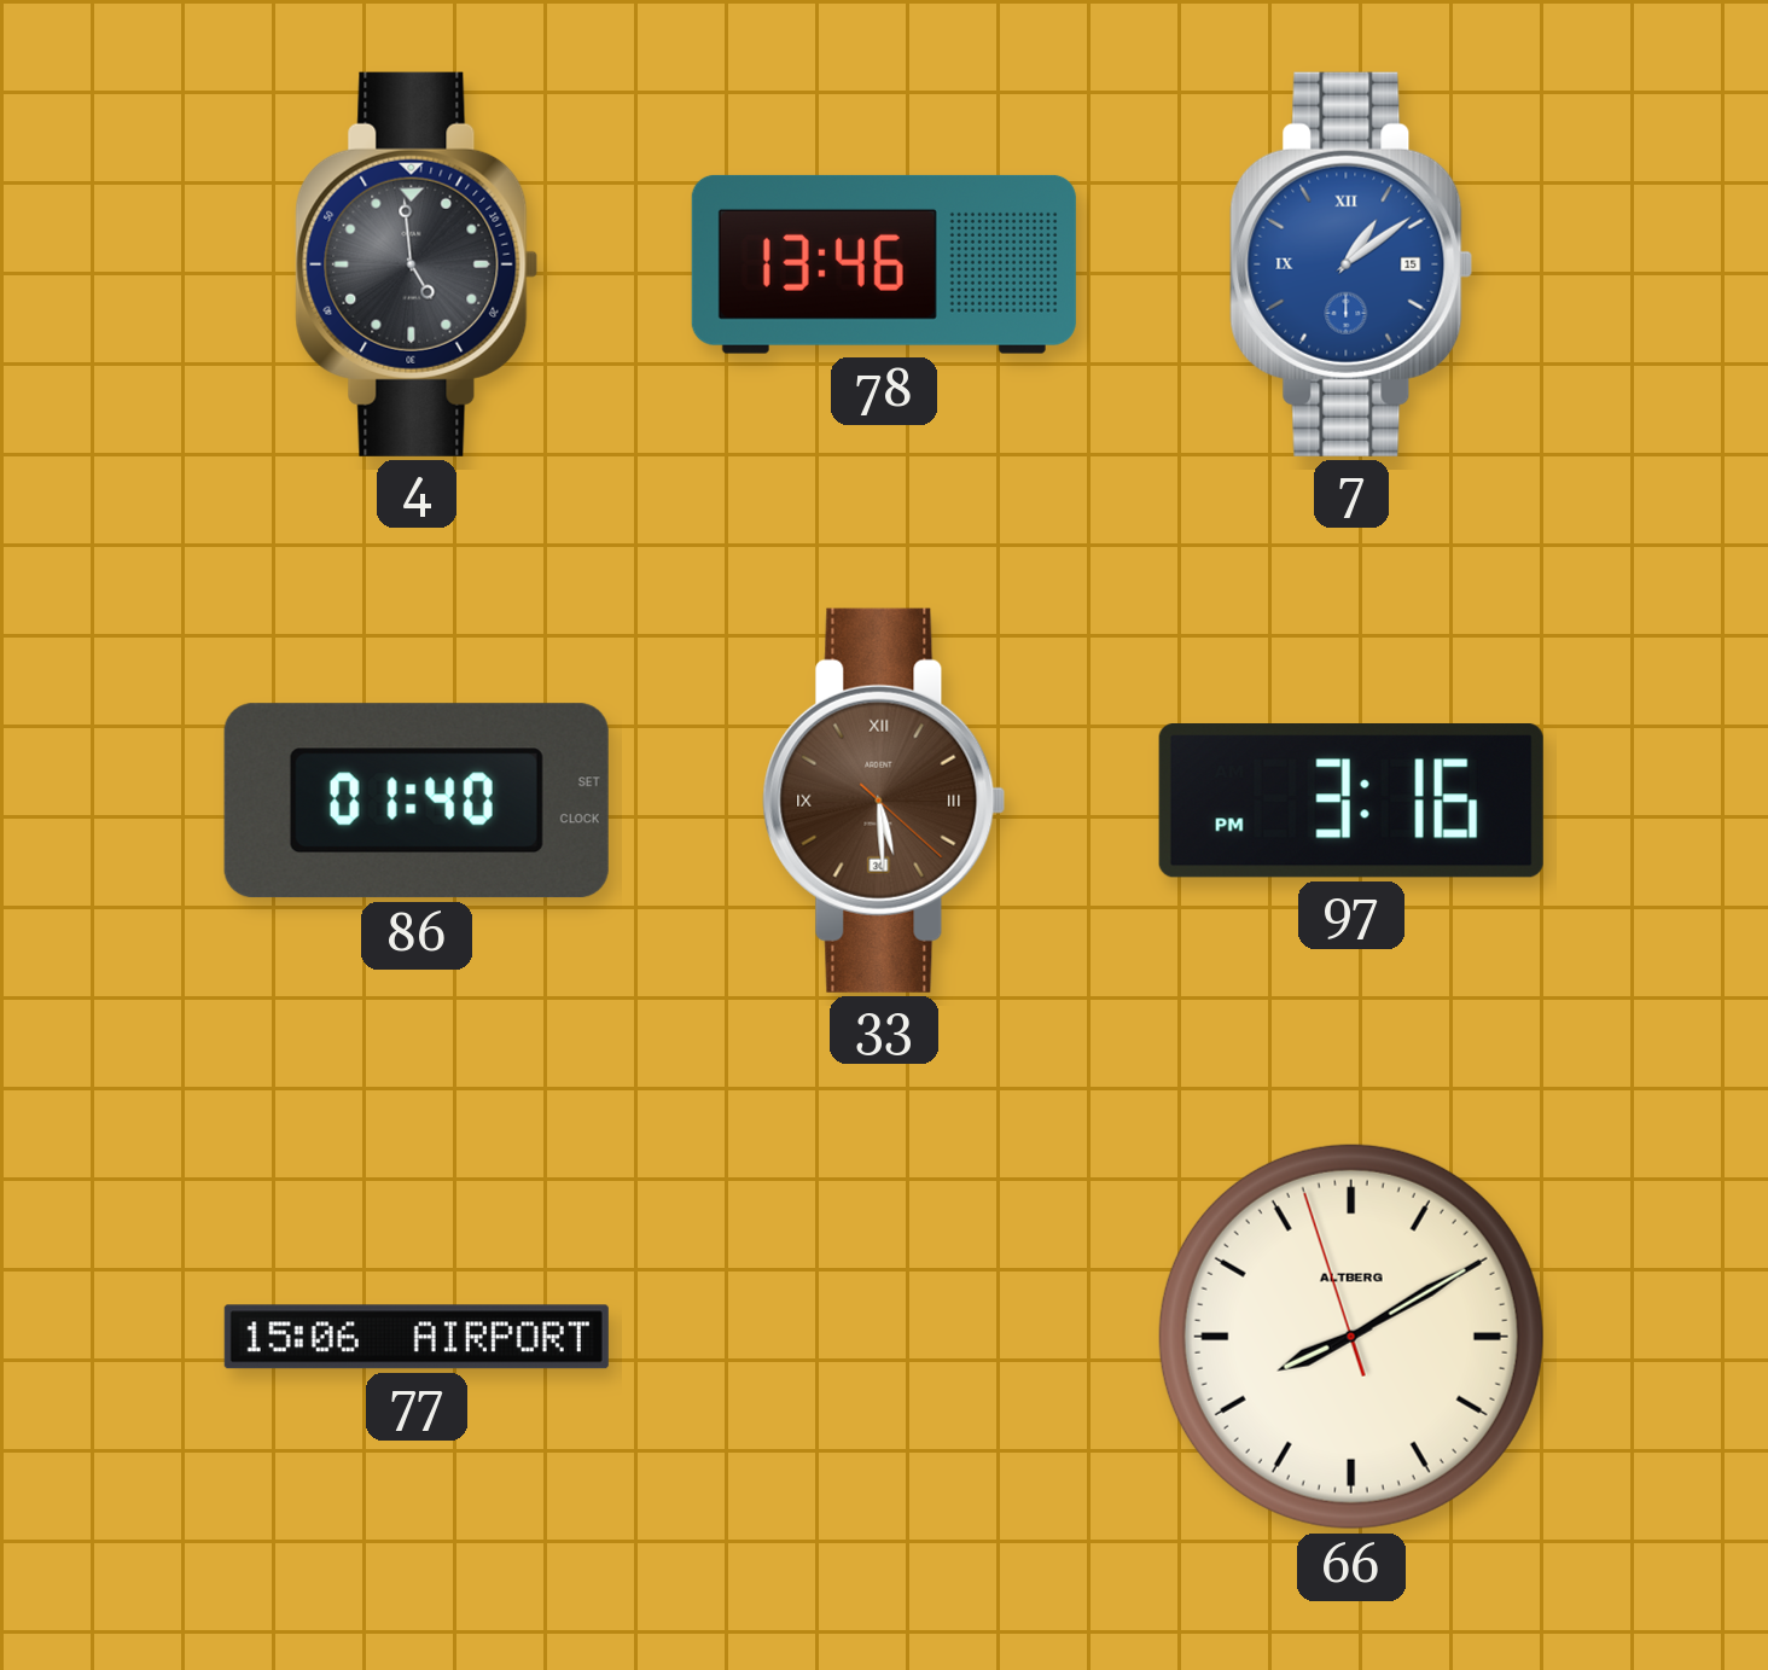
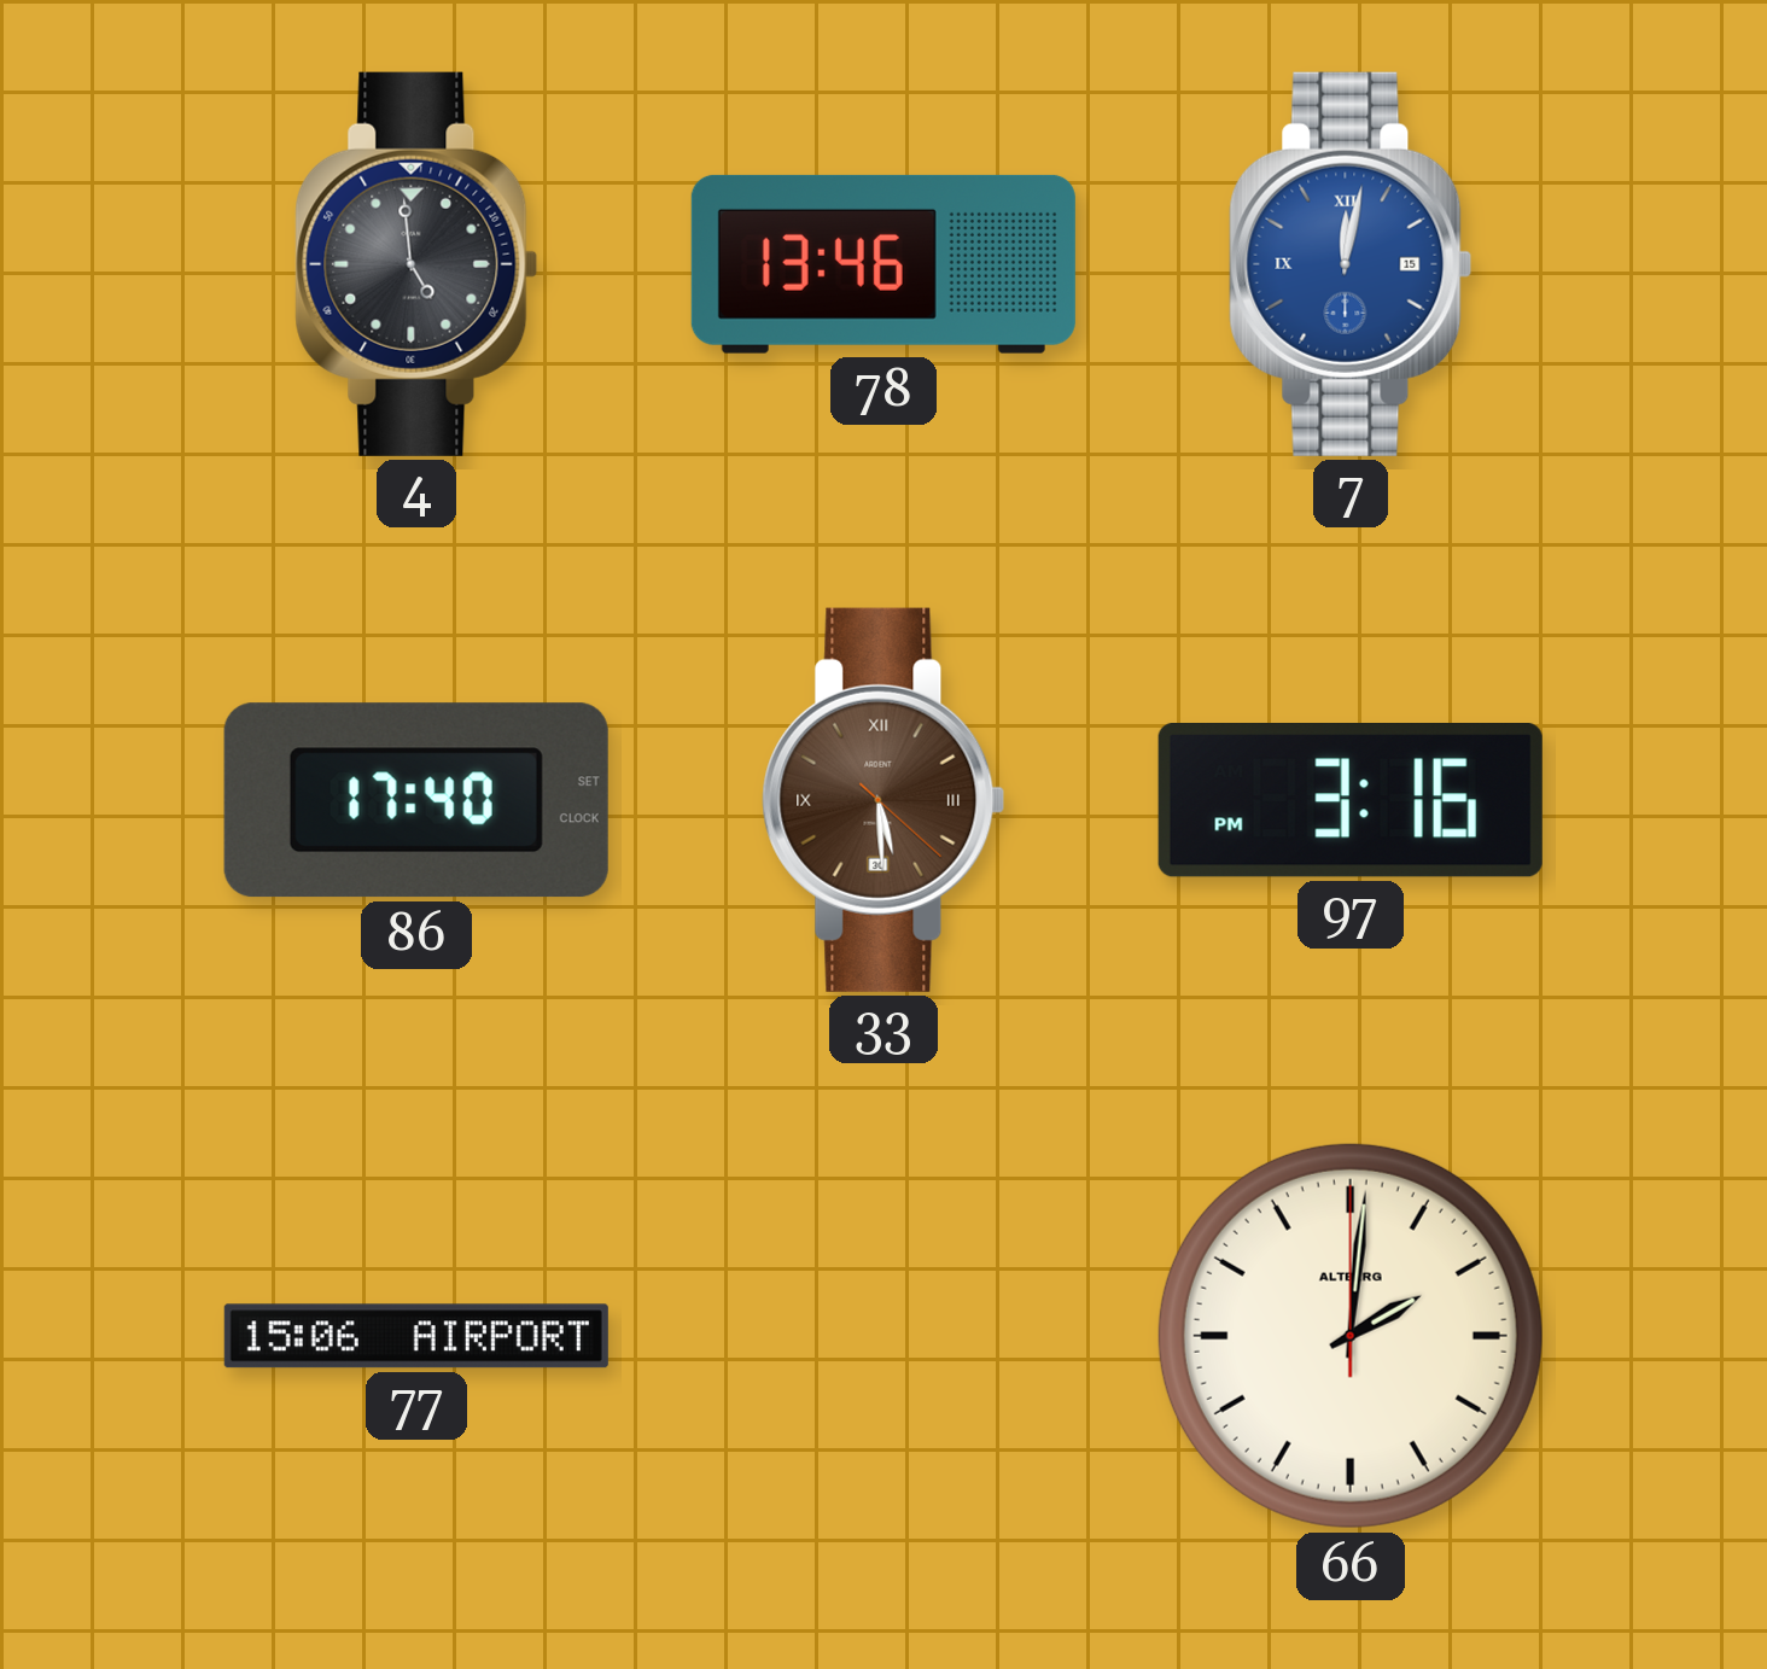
7: 1:09 -> 12:02 (1351, 264)
86: 01:40 -> 17:40 (416, 800)
66: 8:09 -> 2:01 (1351, 1336)
